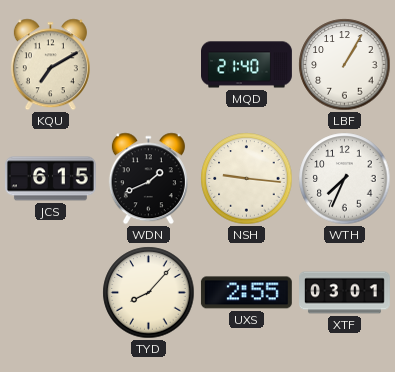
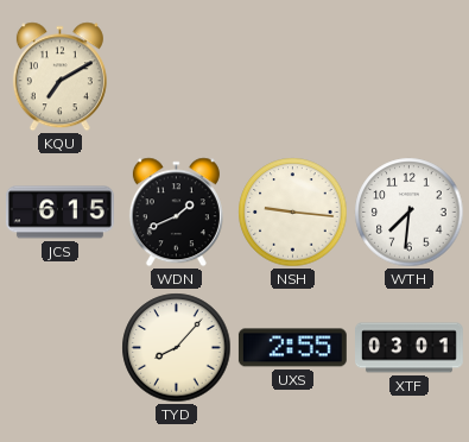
MQD: 21:40 -> none (247, 65)
LBF: 1:05 -> none (345, 65)
WTH: 7:34 -> 7:31 (410, 213)
